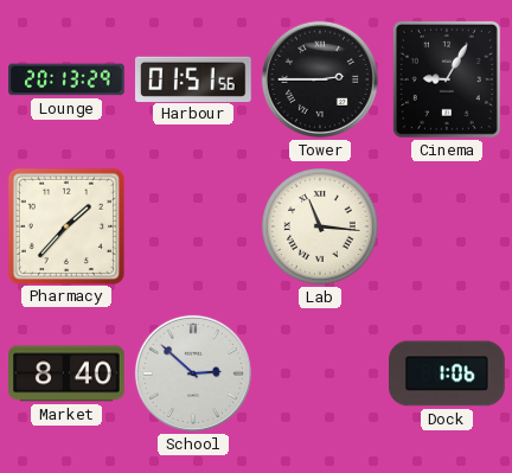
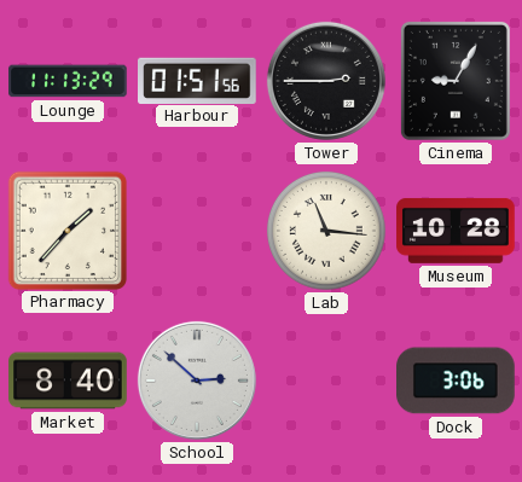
Lounge: 20:13 -> 11:13 (68, 81)
Museum: none -> 10:28 (456, 231)
Dock: 1:06 -> 3:06 (457, 381)
